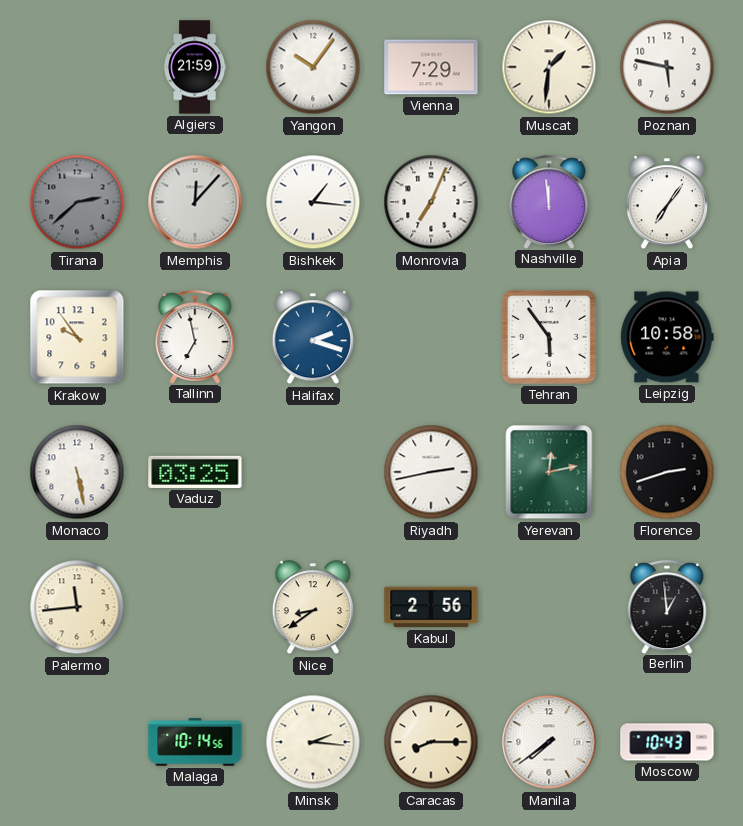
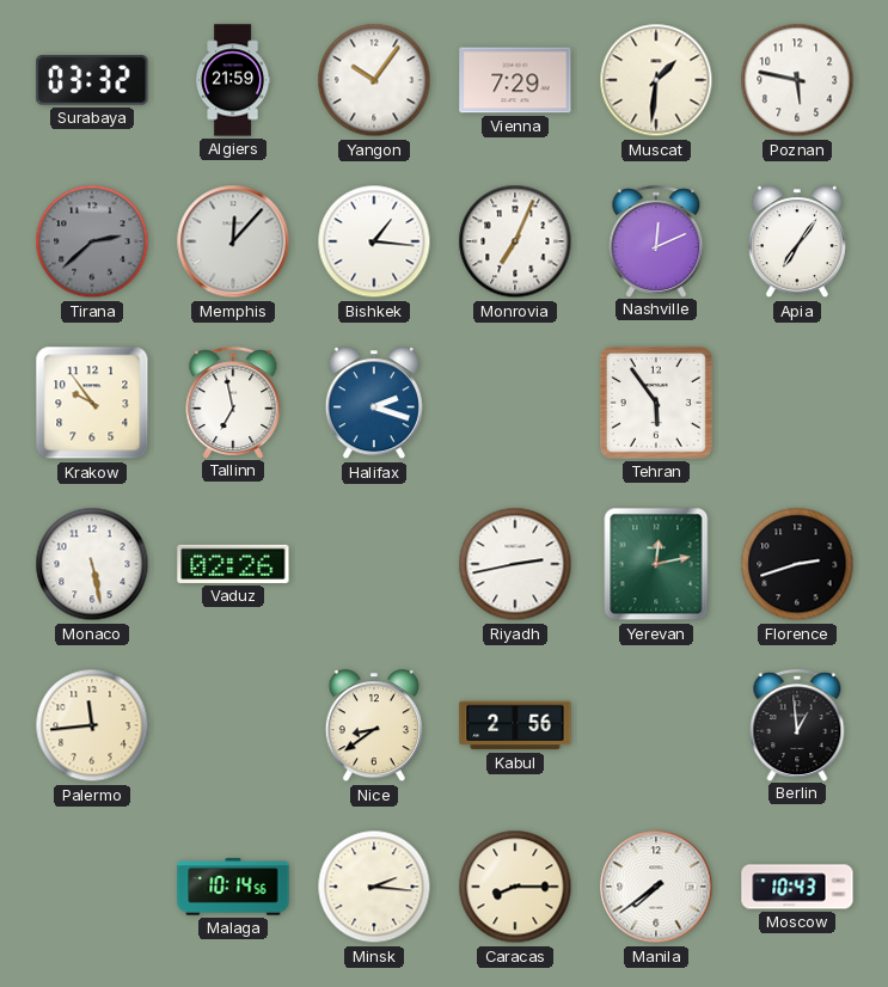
Surabaya: none -> 03:32 (92, 80)
Nashville: 11:59 -> 12:11 (656, 241)
Leipzig: 10:58 -> none (667, 337)
Vaduz: 03:25 -> 02:26 (233, 564)
